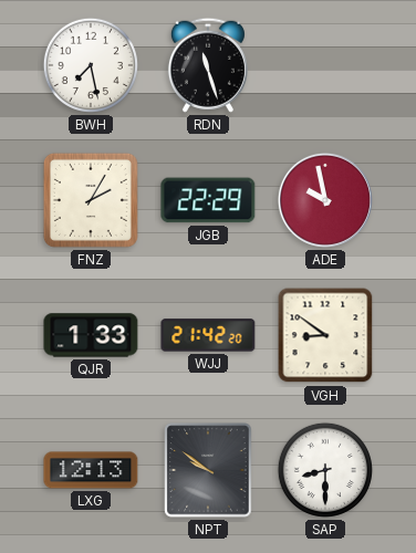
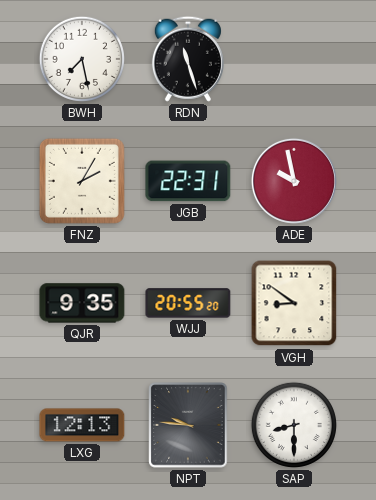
JGB: 22:29 -> 22:31 (188, 181)
QJR: 1:33 -> 9:35 (82, 303)
WJJ: 21:42 -> 20:55 (188, 303)
NPT: 9:51 -> 9:46 (188, 425)
